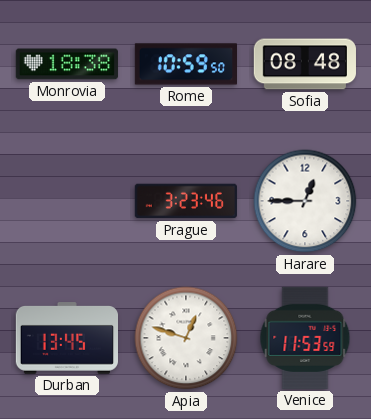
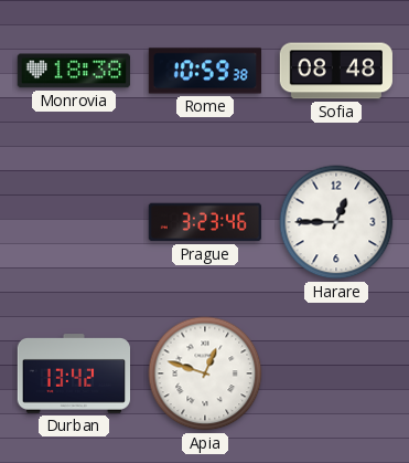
Rome: 10:59:50 -> 10:59:38 (204, 71)
Durban: 13:45 -> 13:42 (73, 373)
Venice: 11:53 -> none (305, 338)
